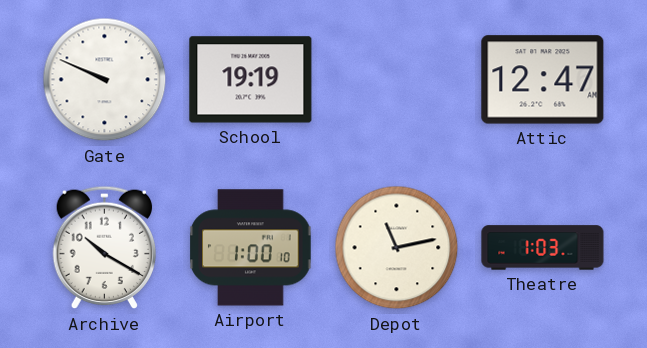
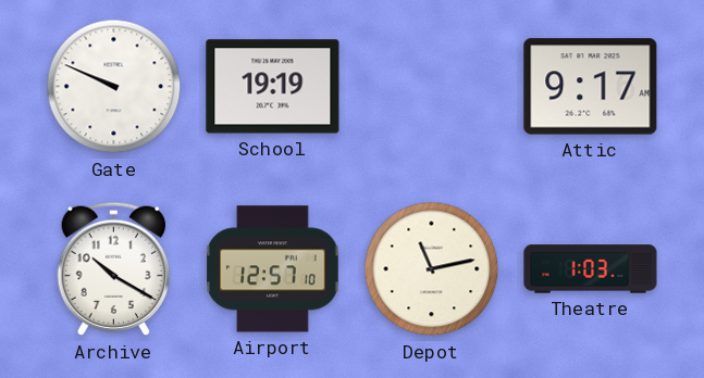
Attic: 12:47 -> 9:17 (591, 87)
Airport: 1:00 -> 12:57 (273, 269)
